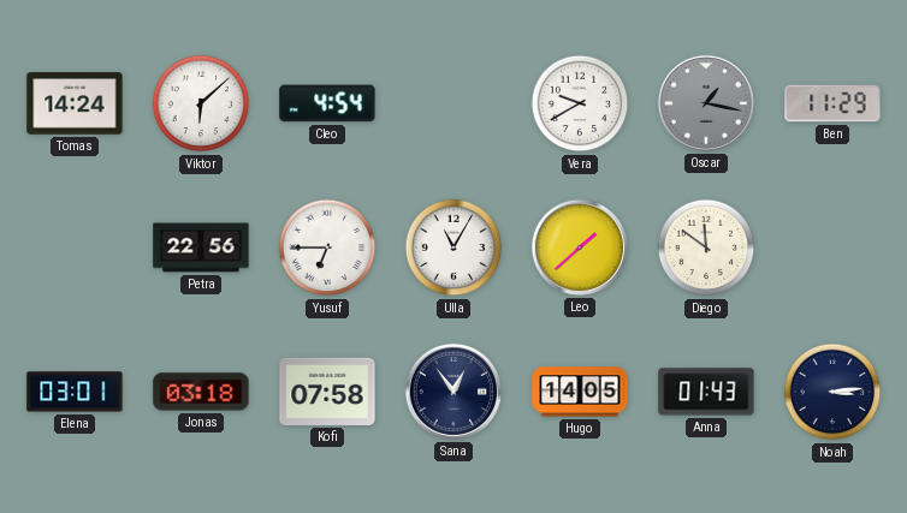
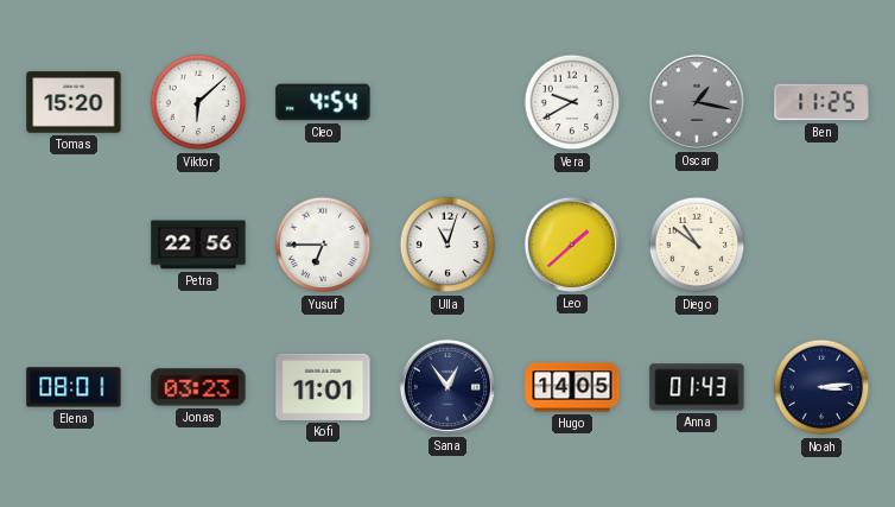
Tomas: 14:24 -> 15:20 (74, 102)
Ben: 11:29 -> 11:25 (821, 102)
Ulla: 11:05 -> 11:03 (448, 245)
Diego: 11:51 -> 10:51 (697, 245)
Elena: 03:01 -> 08:01 (74, 387)
Jonas: 03:18 -> 03:23 (198, 387)
Kofi: 07:58 -> 11:01 (323, 387)
